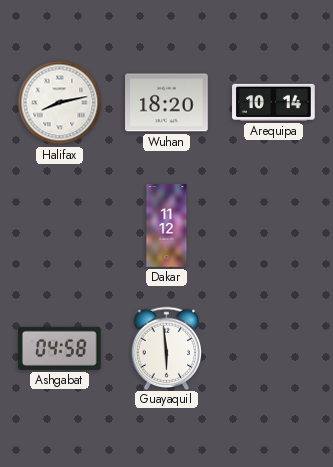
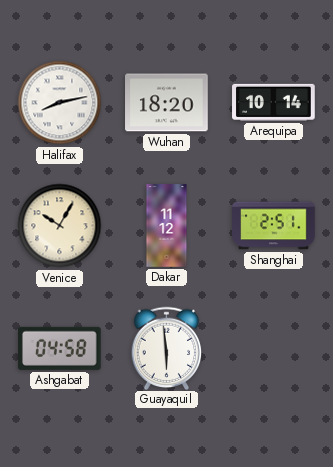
Venice: none -> 10:05 (60, 226)
Shanghai: none -> 2:51 (274, 226)
